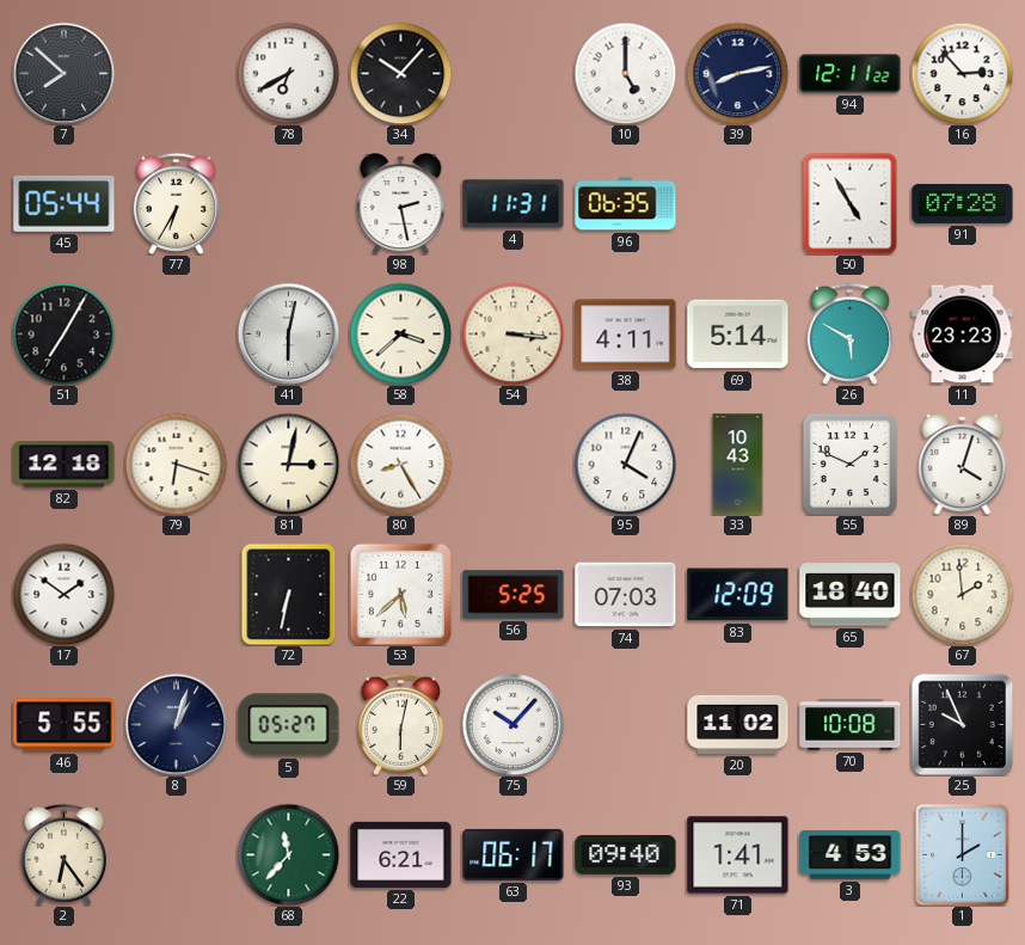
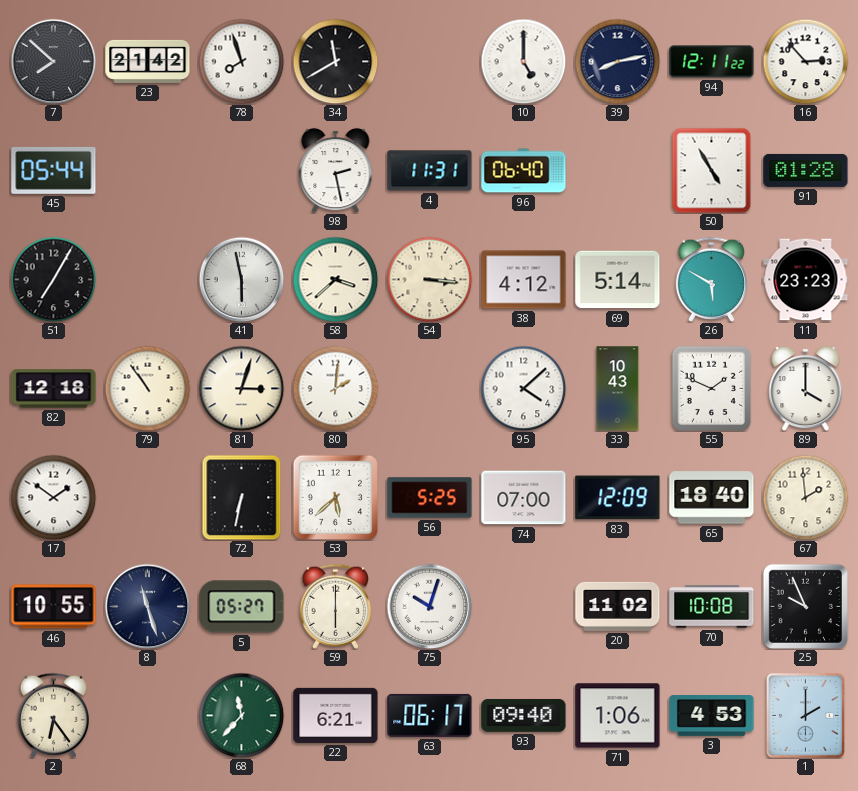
23: none -> 21:42 (148, 61)
78: 6:40 -> 7:57 (241, 61)
34: 10:07 -> 11:40 (335, 61)
77: 6:35 -> none (176, 203)
96: 06:35 -> 06:40 (524, 171)
91: 07:28 -> 01:28 (806, 170)
41: 6:02 -> 5:58 (241, 279)
38: 4:11 -> 4:12 (524, 280)
79: 6:18 -> 10:54 (147, 388)
81: 3:02 -> 3:03 (241, 388)
80: 8:25 -> 2:01 (335, 388)
95: 4:04 -> 4:08 (523, 388)
89: 4:03 -> 4:00 (806, 388)
74: 07:03 -> 07:00 (524, 498)
46: 5:55 -> 10:55 (54, 607)
8: 1:03 -> 11:27 (147, 606)
59: 6:02 -> 6:00 (335, 606)
75: 10:07 -> 10:03 (429, 606)
71: 1:41 -> 1:06 (618, 716)
